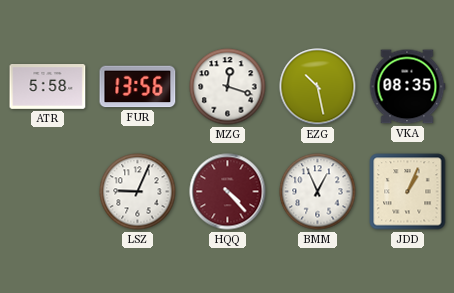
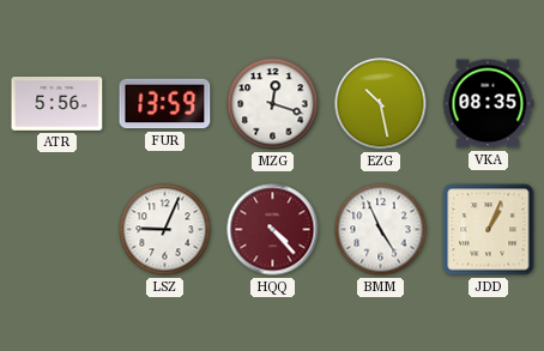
ATR: 5:58 -> 5:56 (58, 104)
FUR: 13:56 -> 13:59 (165, 104)
BMM: 12:56 -> 4:56 (381, 230)
